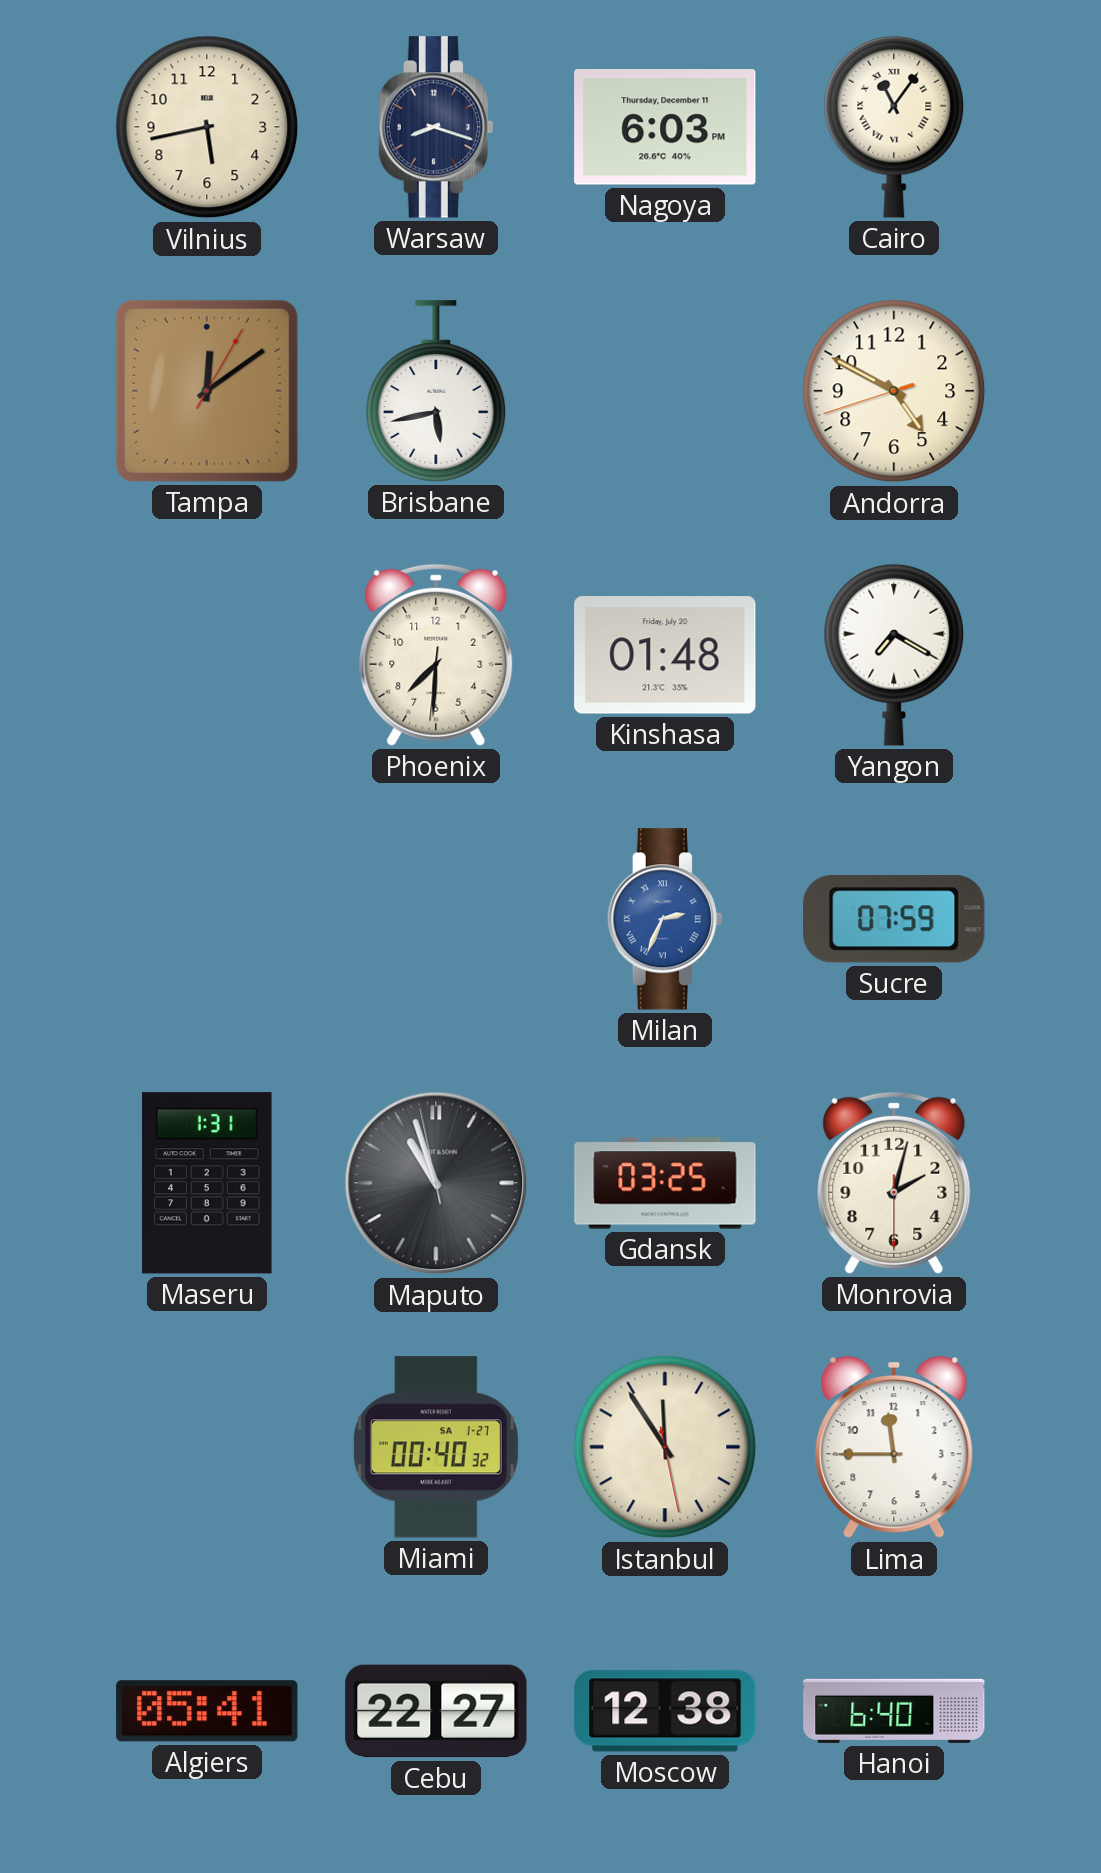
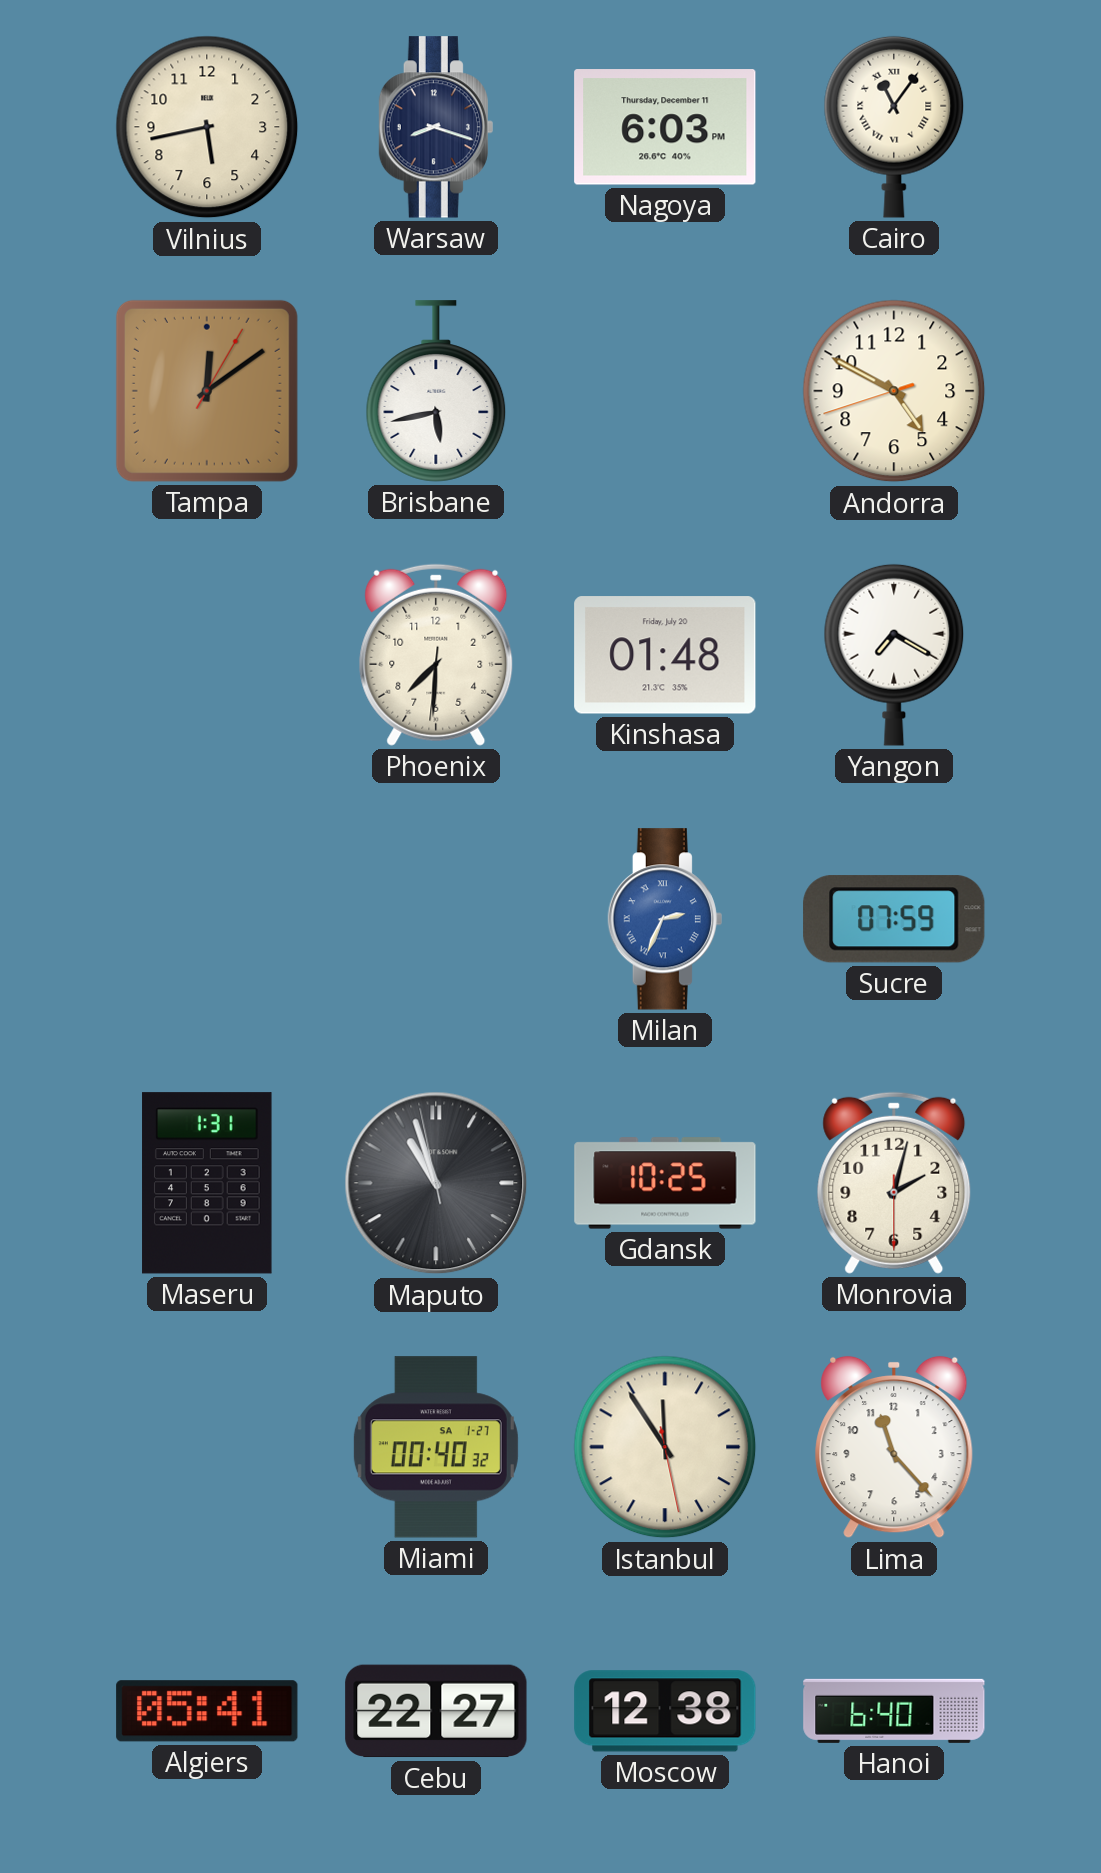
Gdansk: 03:25 -> 10:25 (665, 1183)
Lima: 11:45 -> 11:23 (894, 1447)
